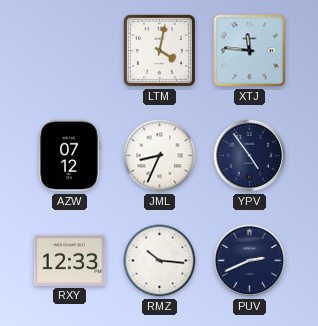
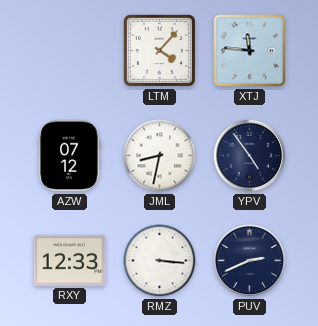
LTM: 4:02 -> 4:07 (159, 50)
JML: 8:34 -> 8:32 (160, 156)
RMZ: 10:16 -> 3:16 (160, 261)
